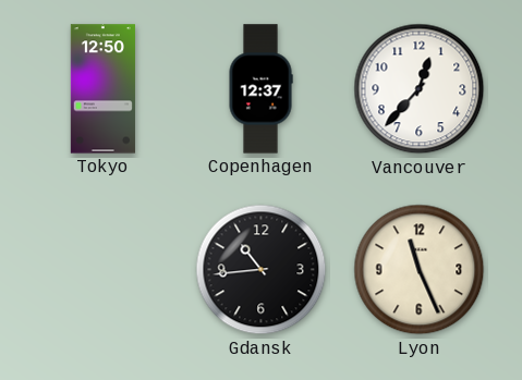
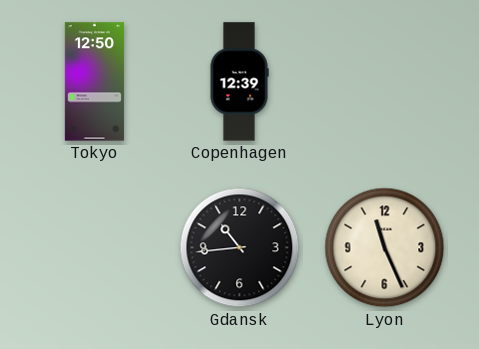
Copenhagen: 12:37 -> 12:39 (239, 82)
Vancouver: 12:37 -> none (420, 89)
